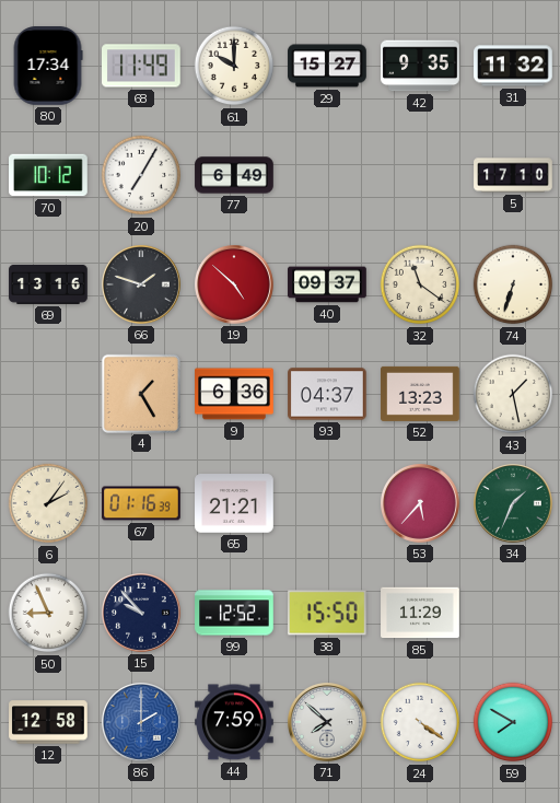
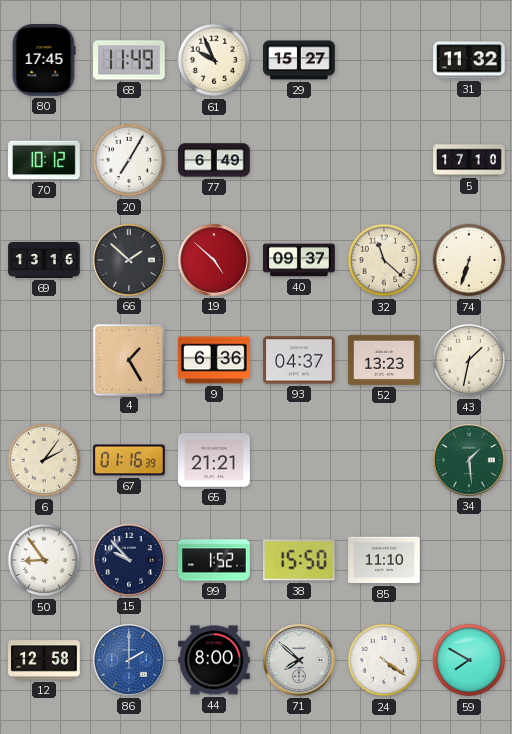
80: 17:34 -> 17:45 (44, 60)
61: 10:00 -> 9:56 (214, 60)
42: 9:35 -> none (420, 66)
66: 1:48 -> 1:52 (130, 261)
32: 11:21 -> 11:22 (384, 260)
43: 1:28 -> 1:32 (469, 360)
53: 5:37 -> none (421, 504)
34: 1:34 -> 1:29 (470, 461)
50: 8:56 -> 8:54 (44, 560)
99: 12:52 -> 1:52 (214, 560)
85: 11:29 -> 11:10 (384, 560)
44: 7:59 -> 8:00 (214, 660)
